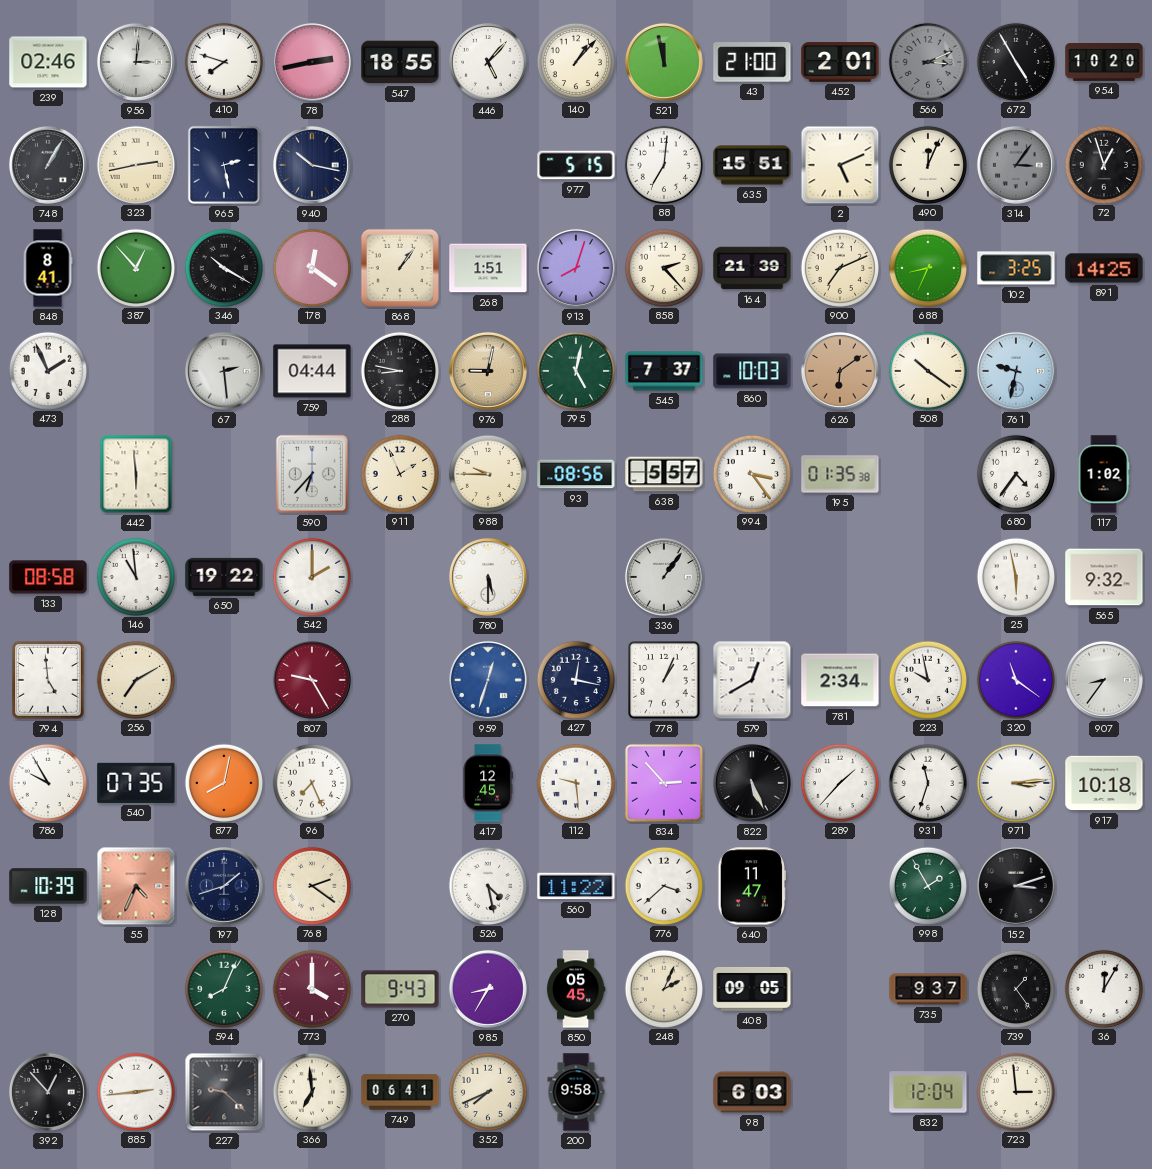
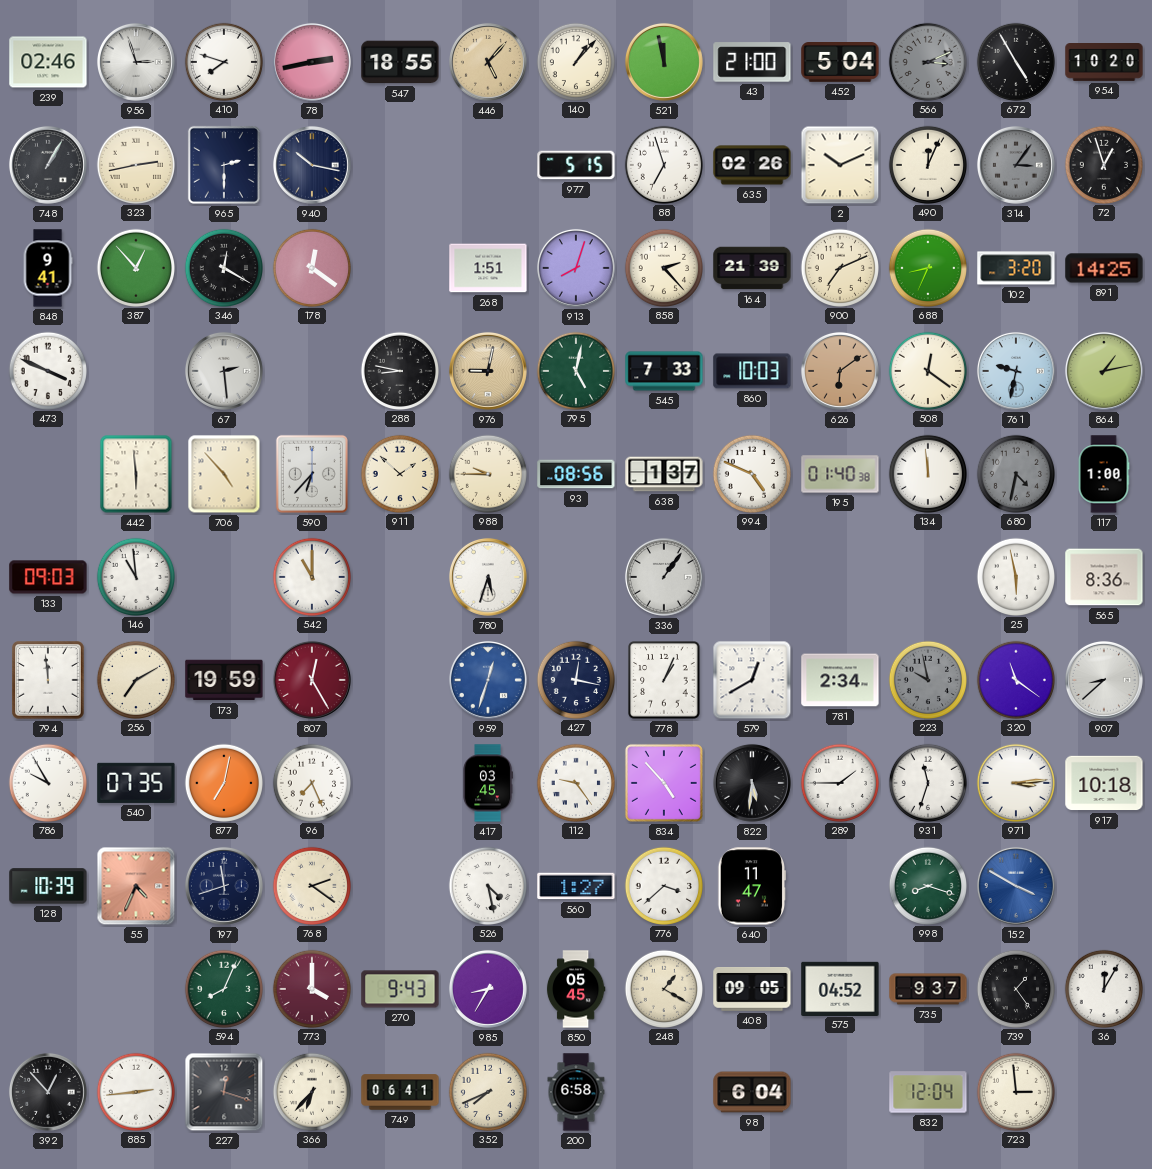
956: 3:01 -> 2:57 (136, 62)
446 dial: white -> champagne (488, 62)
452: 2:01 -> 5:04 (840, 62)
965: 2:28 -> 2:30 (224, 165)
88: 7:01 -> 6:57 (663, 164)
635: 15:51 -> 02:26 (752, 165)
2: 5:11 -> 10:11 (840, 165)
848: 8:41 -> 9:41 (48, 268)
346: 10:20 -> 12:20 (223, 267)
868: 1:06 -> none (400, 268)
102: 3:25 -> 3:20 (1016, 268)
473: 1:56 -> 3:49 (47, 370)
759: 04:44 -> none (312, 371)
545: 7:37 -> 7:33 (664, 371)
508: 10:21 -> 12:21 (927, 370)
864: none -> 1:13 (1104, 371)
706: none -> 4:53 (224, 474)
911: 1:56 -> 1:52 (399, 473)
638: 5:57 -> 1:37 (664, 474)
994: 3:24 -> 4:49 (751, 473)
195: 01:35 -> 01:40 (840, 474)
134: none -> 11:59 (927, 473)
680: 4:36 -> 4:32 (1015, 473)
680 dial: white -> grey (1015, 473)
117: 1:02 -> 1:00 (1104, 474)
133: 08:58 -> 09:03 (48, 577)
650: 19:22 -> none (224, 577)
542: 2:00 -> 11:00 (311, 576)
780: 5:30 -> 5:33 (488, 577)
565: 9:32 -> 8:36 (1104, 577)
794: 4:59 -> 11:59 (48, 680)
173: none -> 19:59 (224, 680)
807: 9:25 -> 12:25 (312, 680)
223 dial: white -> grey (927, 679)
907: 8:36 -> 8:38 (1104, 680)
877: 8:02 -> 7:02 (223, 782)
417: 12:45 -> 03:45 (488, 783)
112: 9:29 -> 9:24 (575, 782)
834: 2:53 -> 4:53 (664, 783)
822: 5:26 -> 5:31 (752, 783)
289: 1:37 -> 1:45 (839, 782)
197: 1:42 -> 11:42 (224, 886)
560: 11:22 -> 1:27 (576, 886)
998: 1:55 -> 8:18 (927, 885)
152: 3:12 -> 3:50 (1016, 886)
152 dial: black -> blue (1016, 886)
248: 2:04 -> 1:20 (663, 988)
575: none -> 04:52 (840, 988)
227: 9:22 -> 12:18 (224, 1092)
366: 6:59 -> 6:37 (311, 1091)
200: 9:58 -> 6:58 (576, 1092)
98: 6:03 -> 6:04 (752, 1092)
